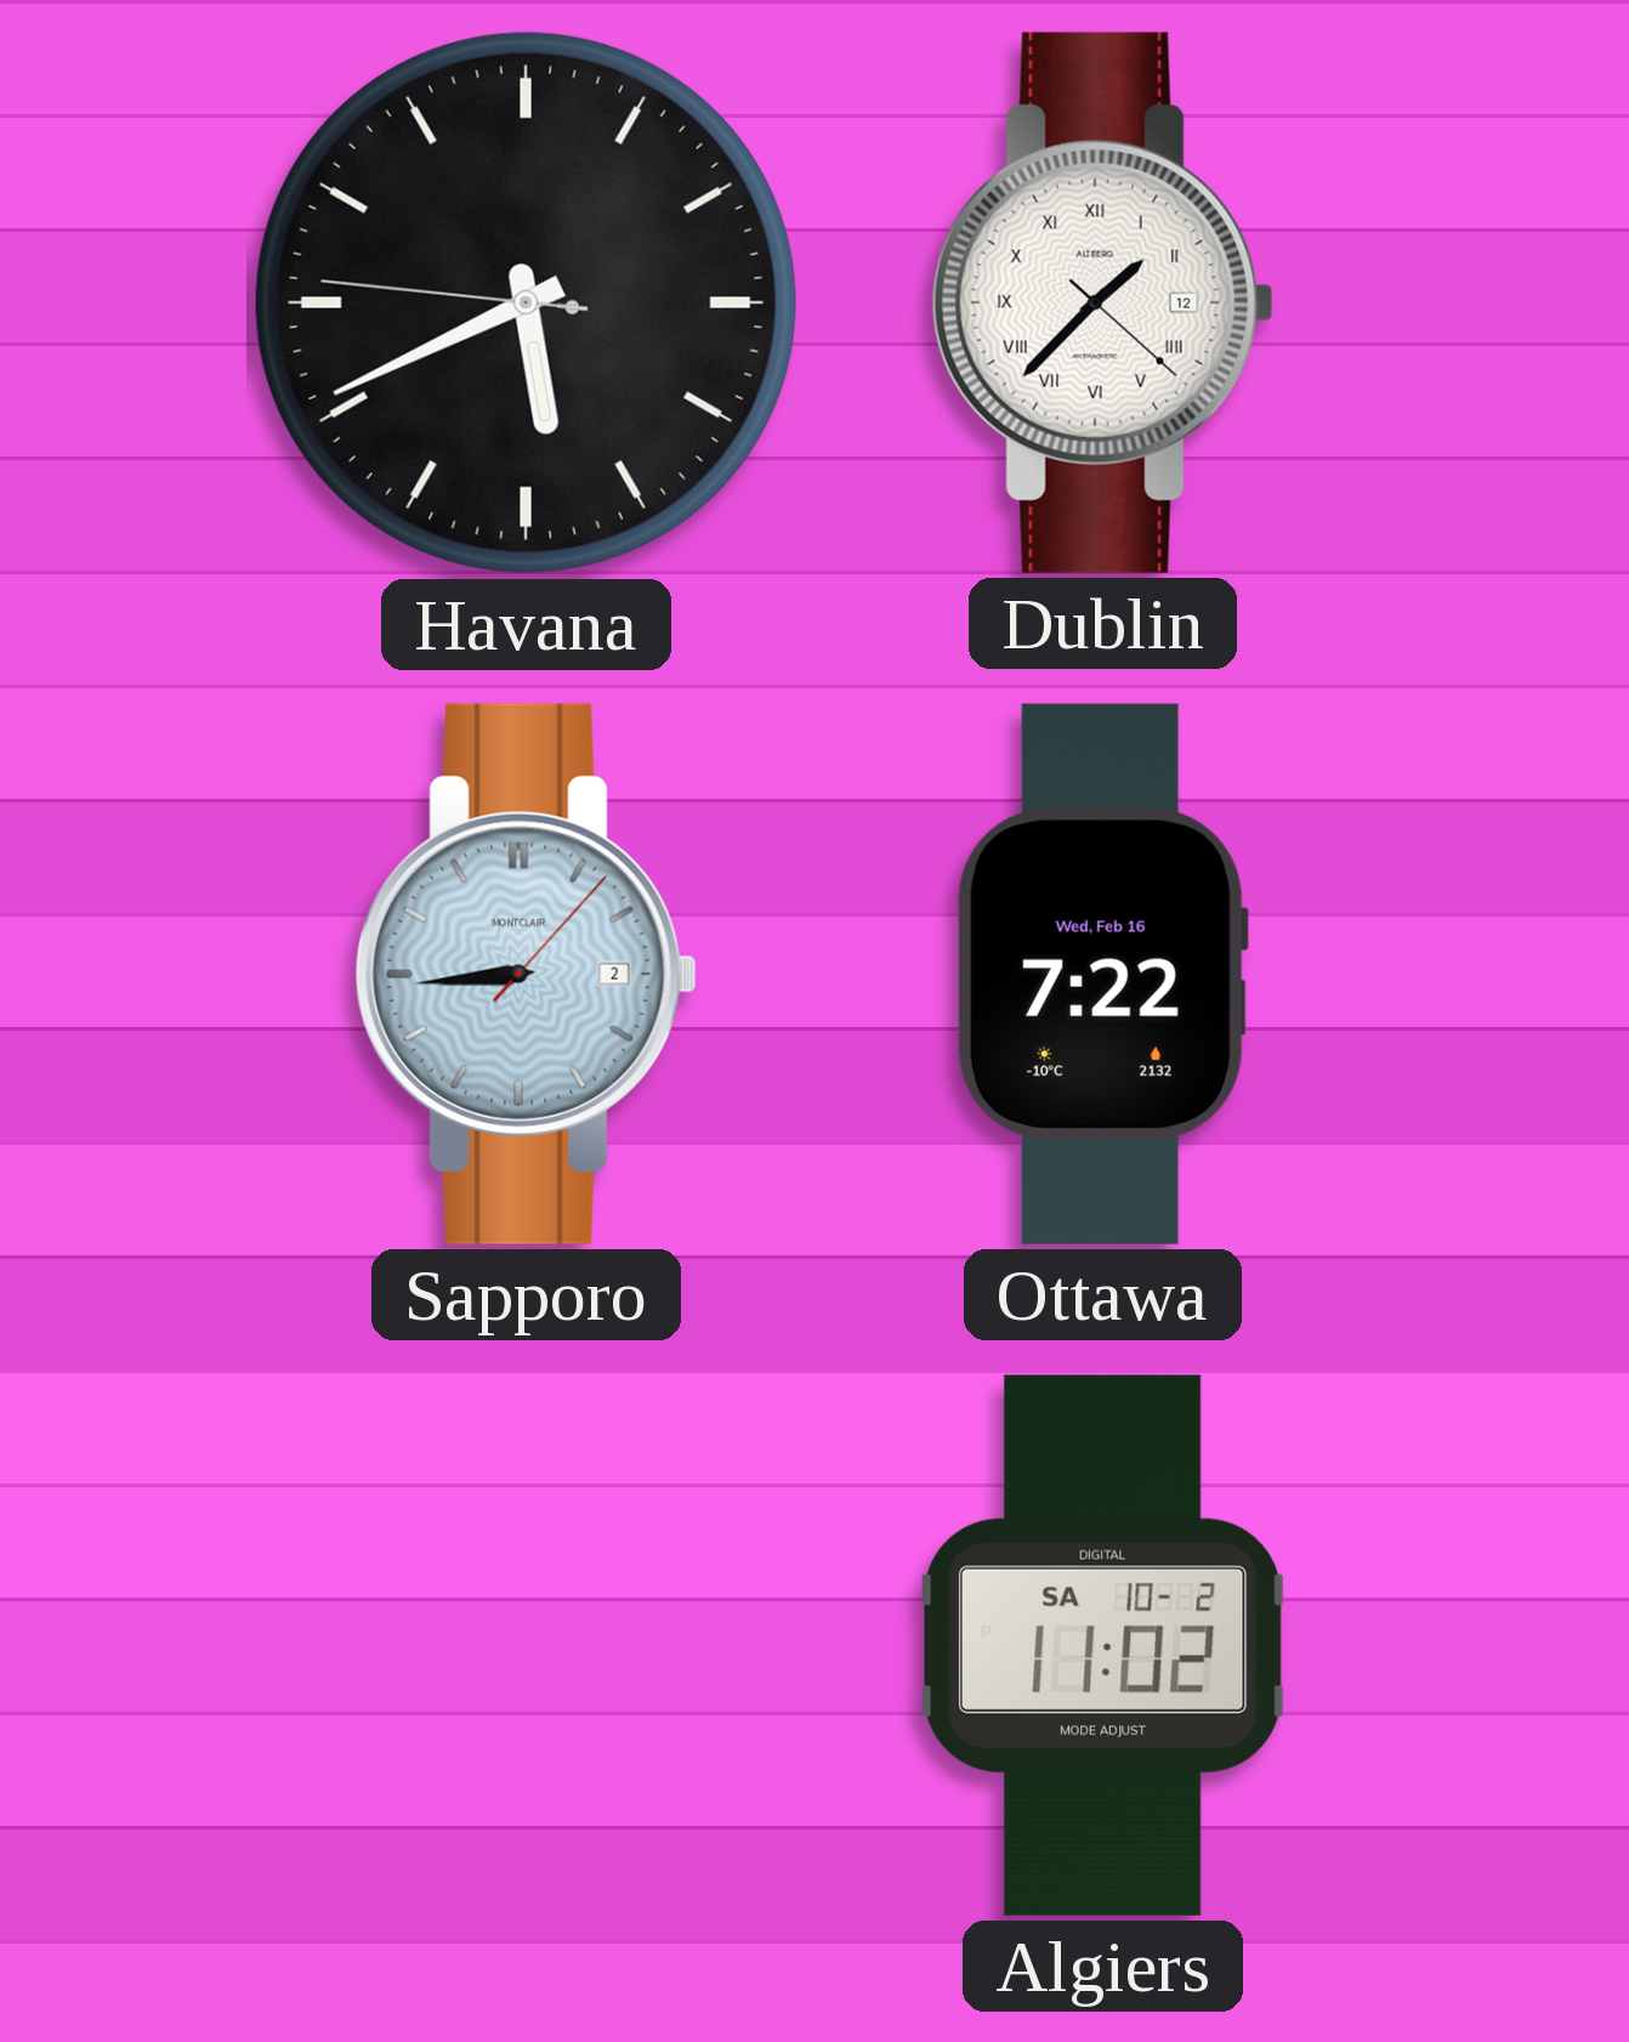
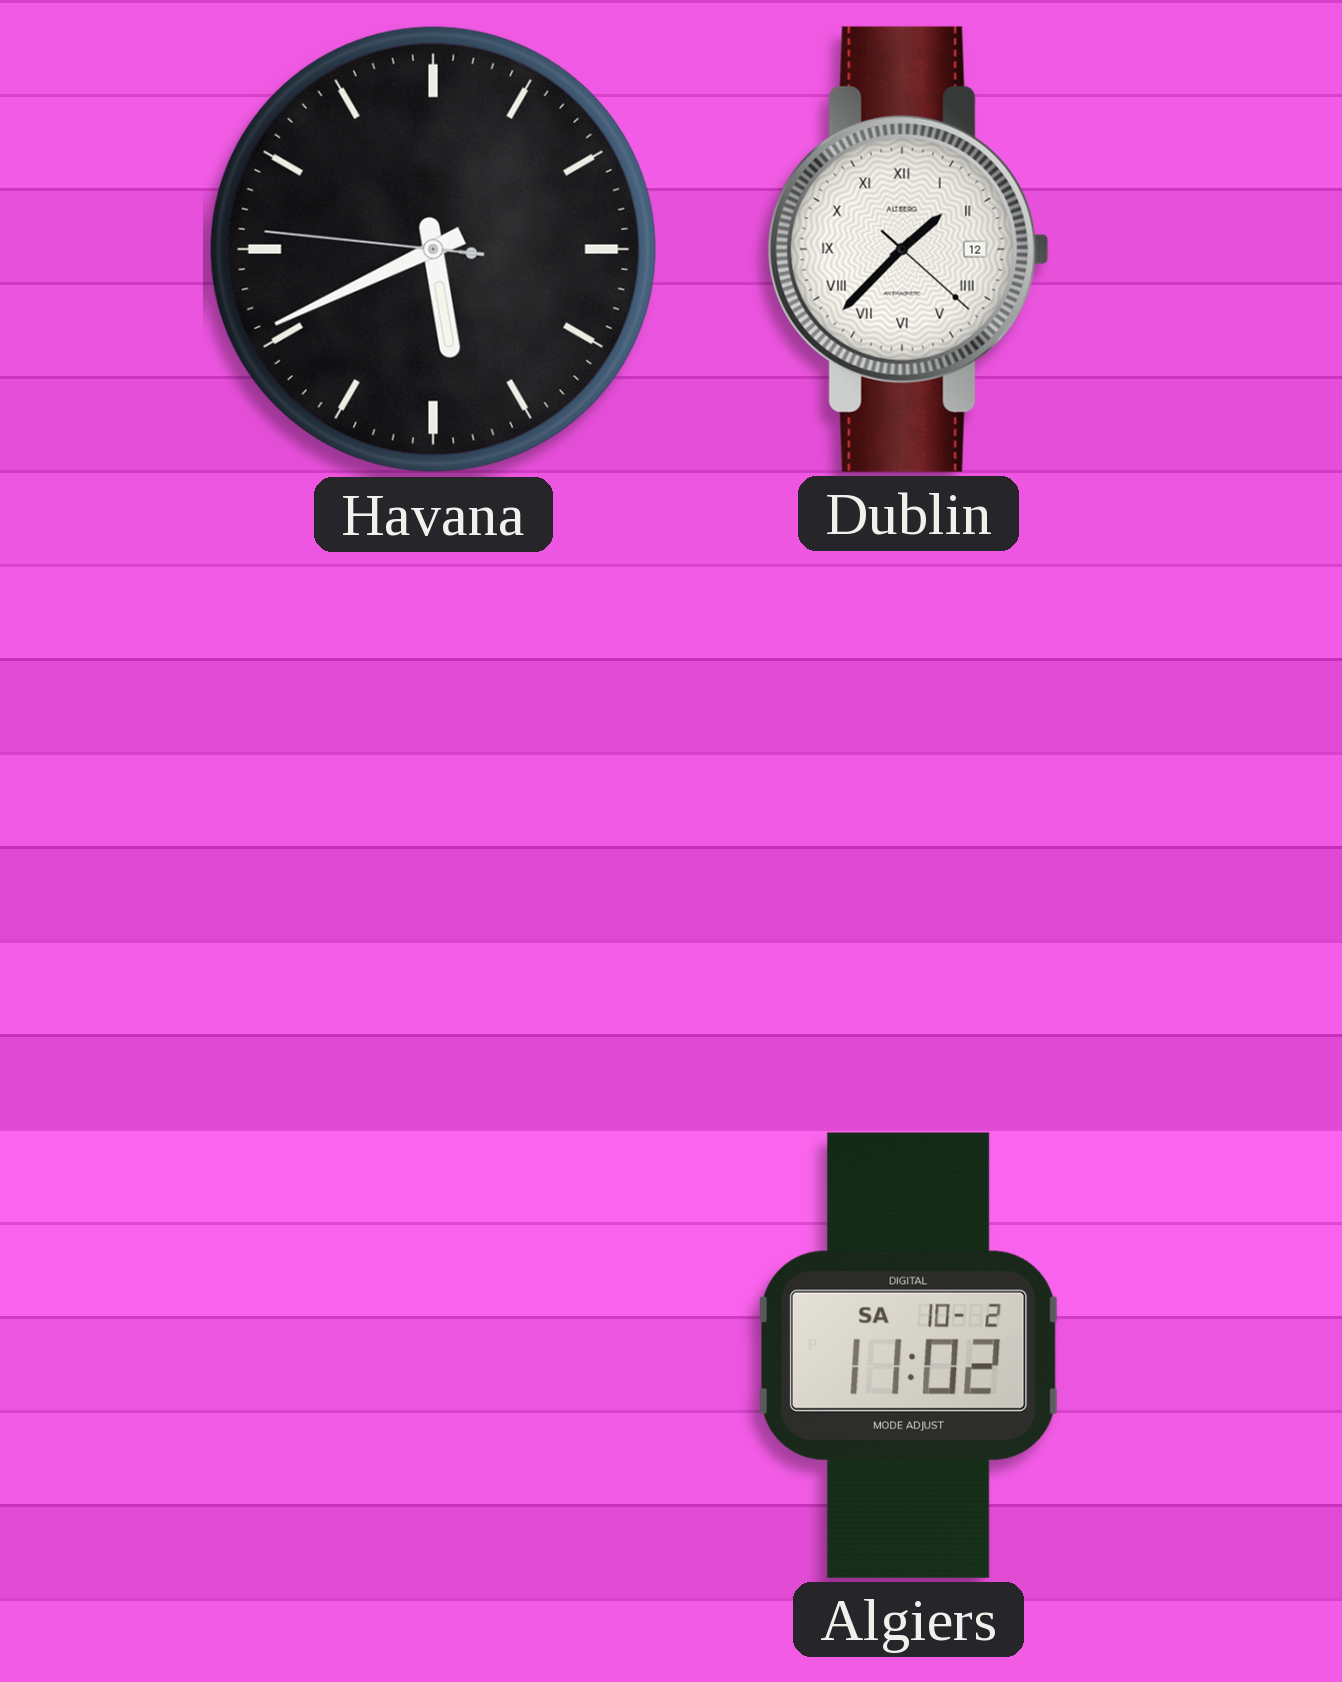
Sapporo: 8:44 -> none (526, 974)
Ottawa: 7:22 -> none (1102, 974)
